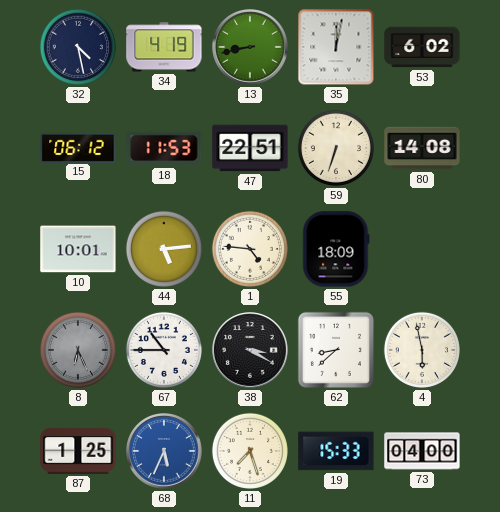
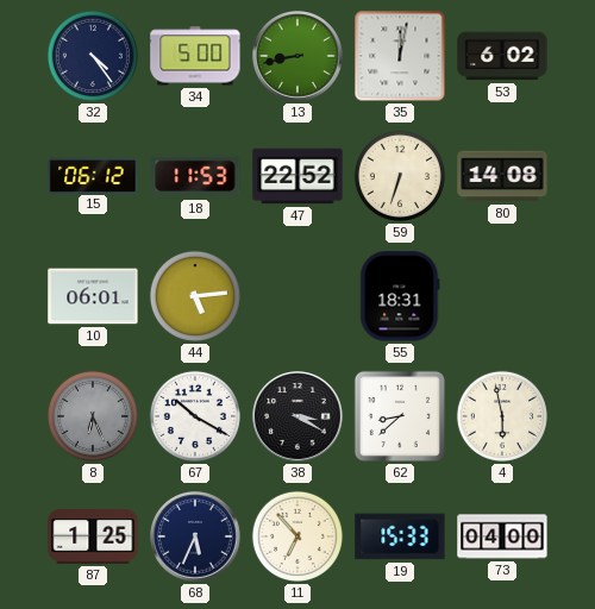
32: 4:28 -> 4:24 (93, 56)
34: 4:19 -> 5:00 (195, 56)
47: 22:51 -> 22:52 (297, 176)
10: 10:01 -> 06:01 (93, 296)
1: 4:46 -> none (250, 249)
55: 18:09 -> 18:31 (400, 296)
67: 10:45 -> 10:20 (195, 416)
68 dial: blue -> navy (195, 536)
11: 7:27 -> 6:53 (297, 536)
